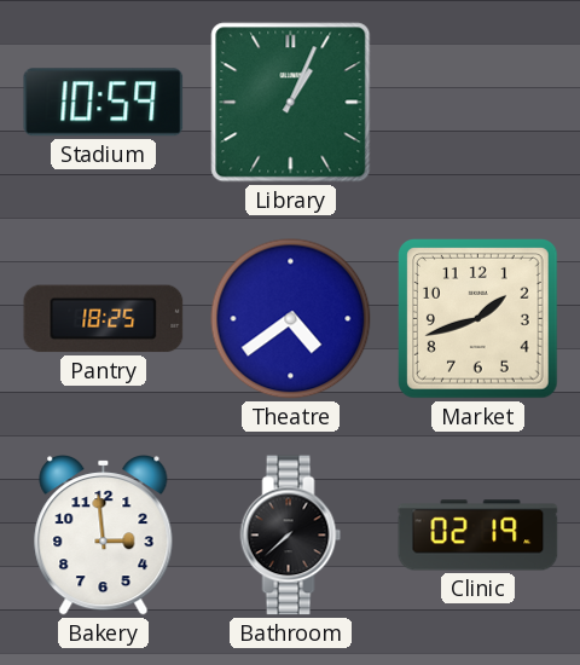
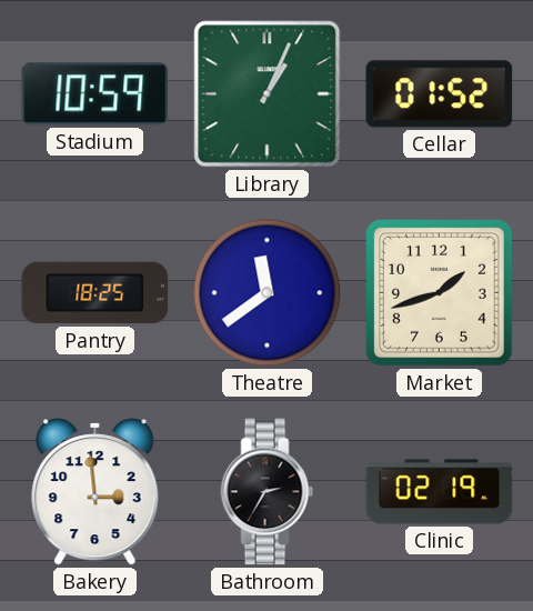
Cellar: none -> 01:52 (440, 94)
Theatre: 4:39 -> 11:39 (268, 293)
Bathroom: 7:38 -> 2:35 (268, 492)
